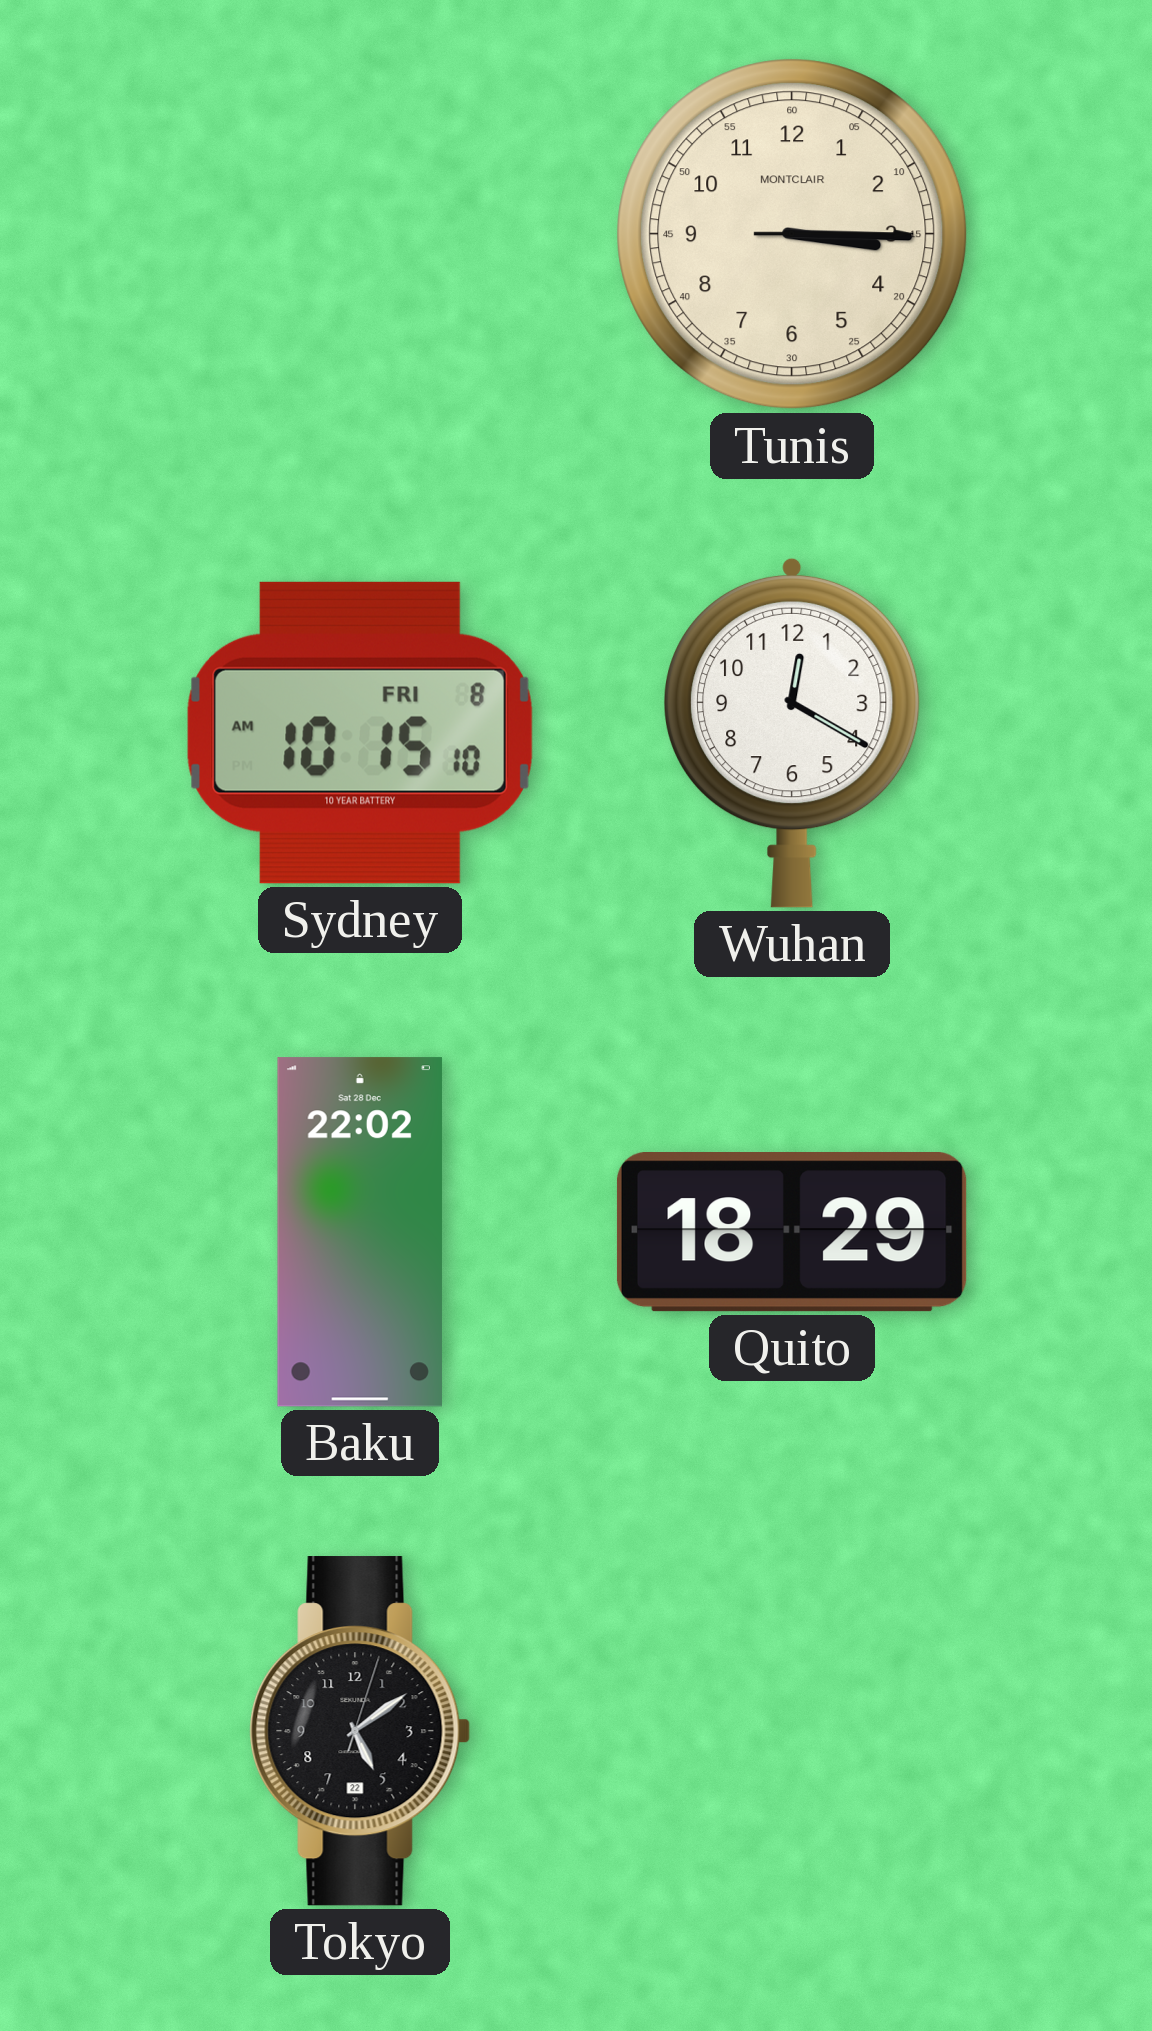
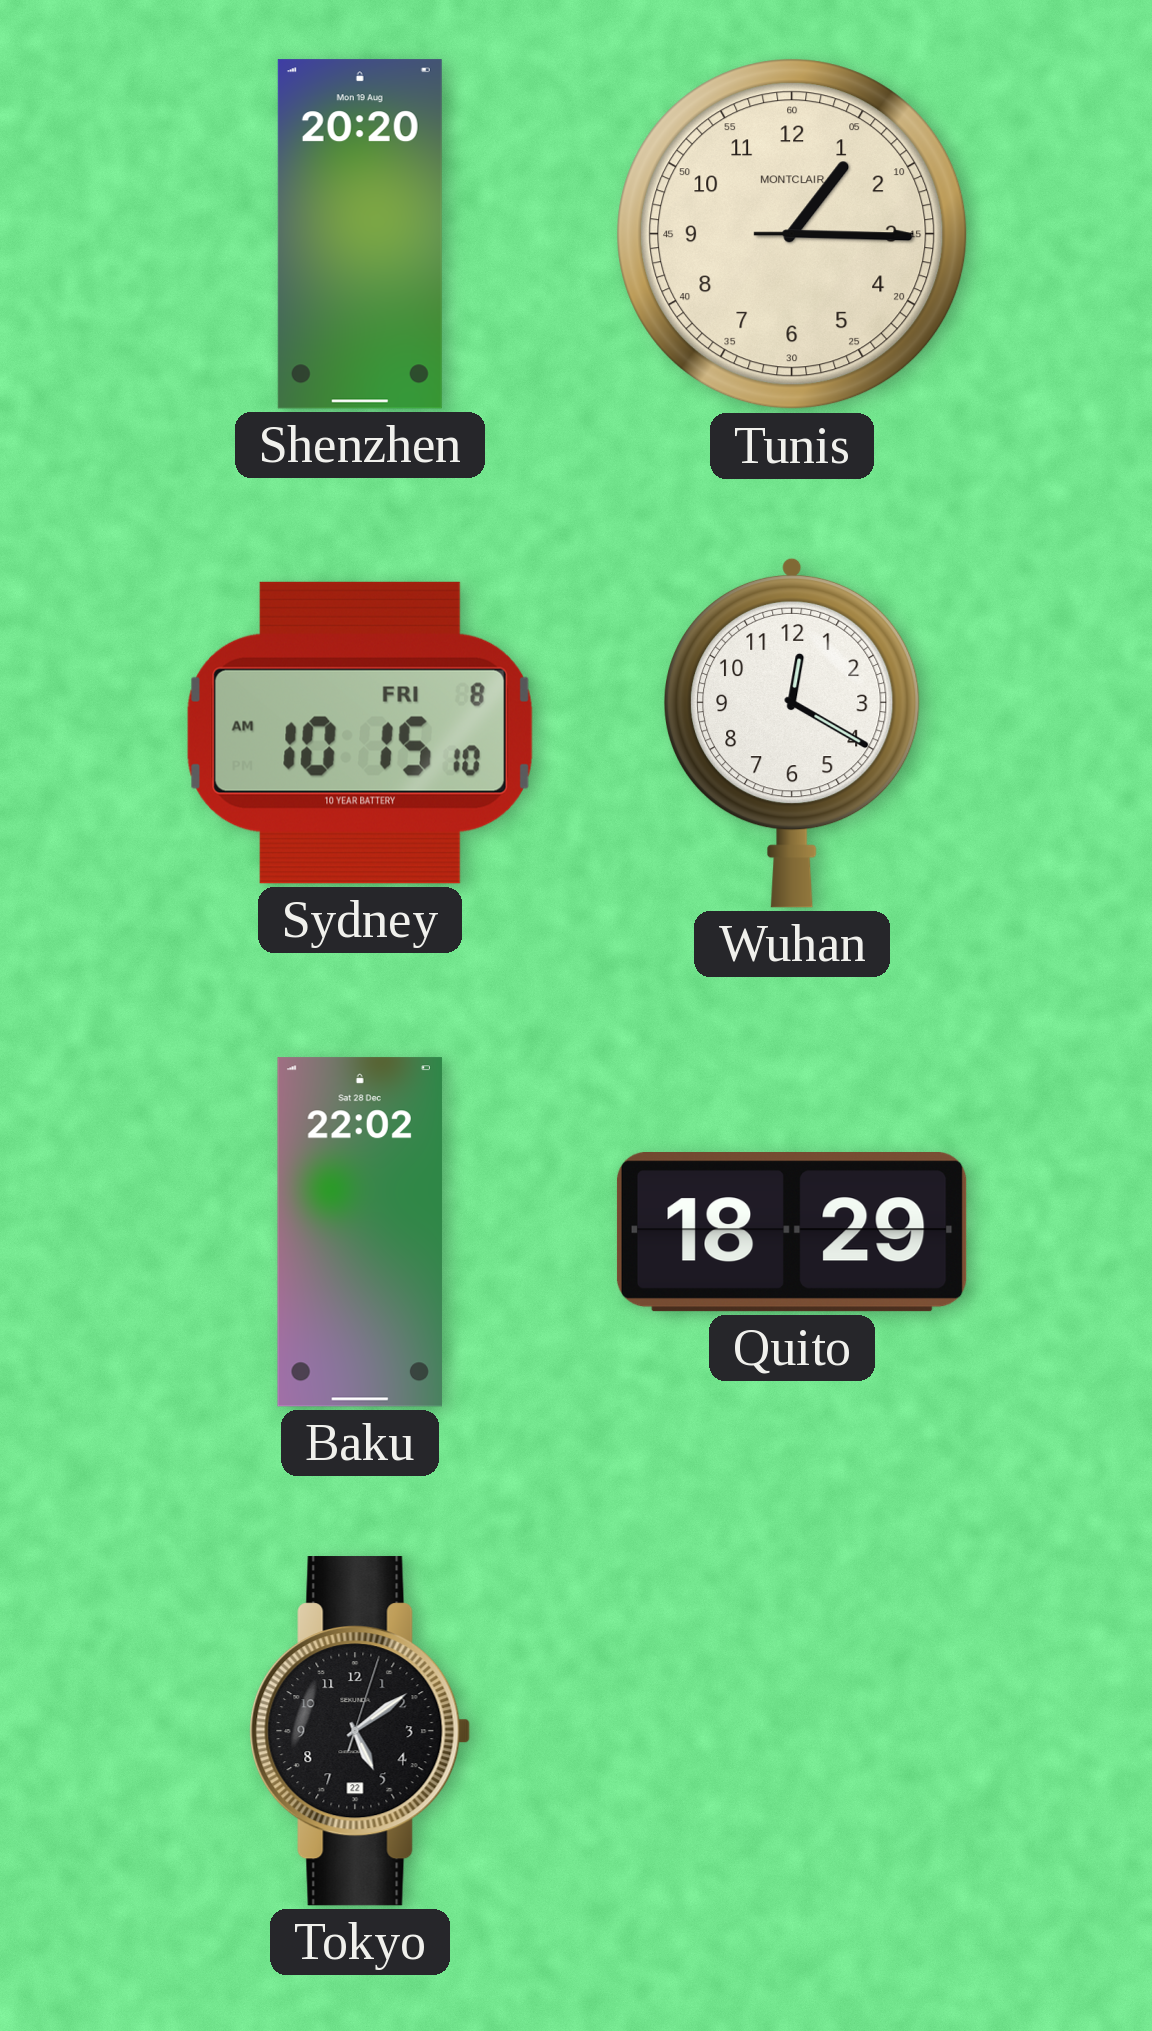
Shenzhen: none -> 20:20 (360, 234)
Tunis: 3:15 -> 1:15 (792, 234)
